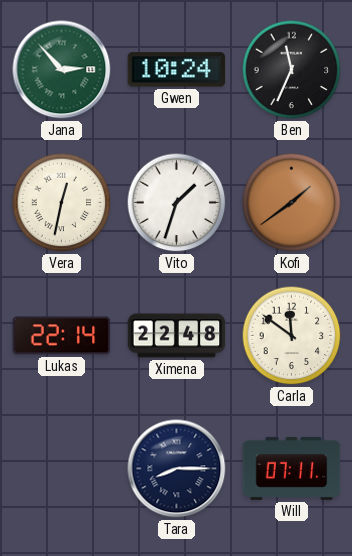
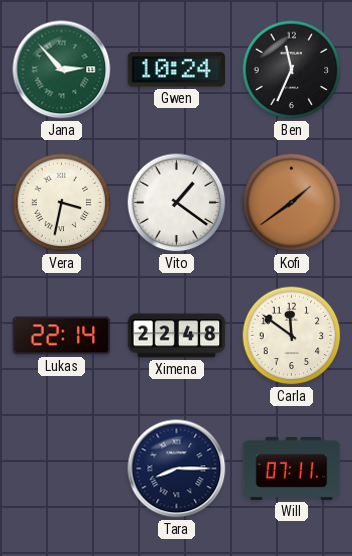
Vera: 12:32 -> 3:32 (62, 203)
Vito: 1:33 -> 1:21 (177, 203)
